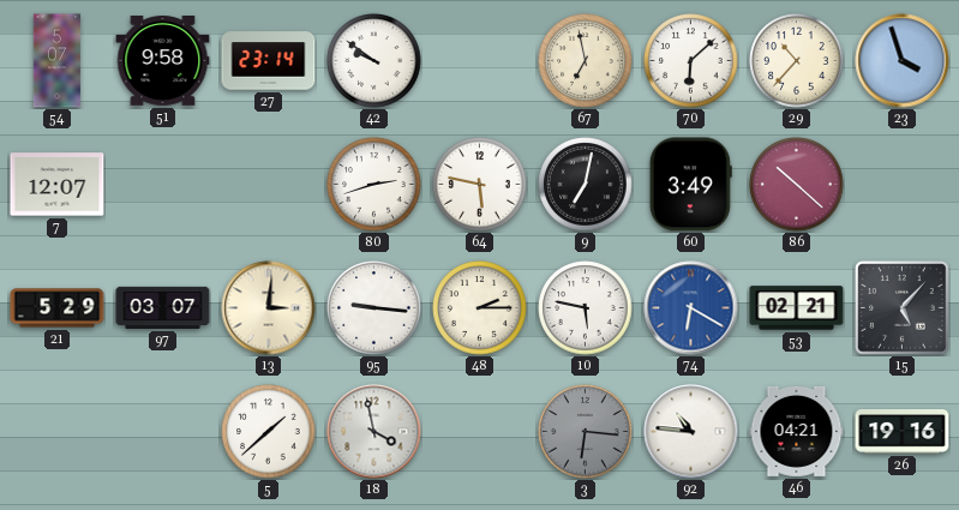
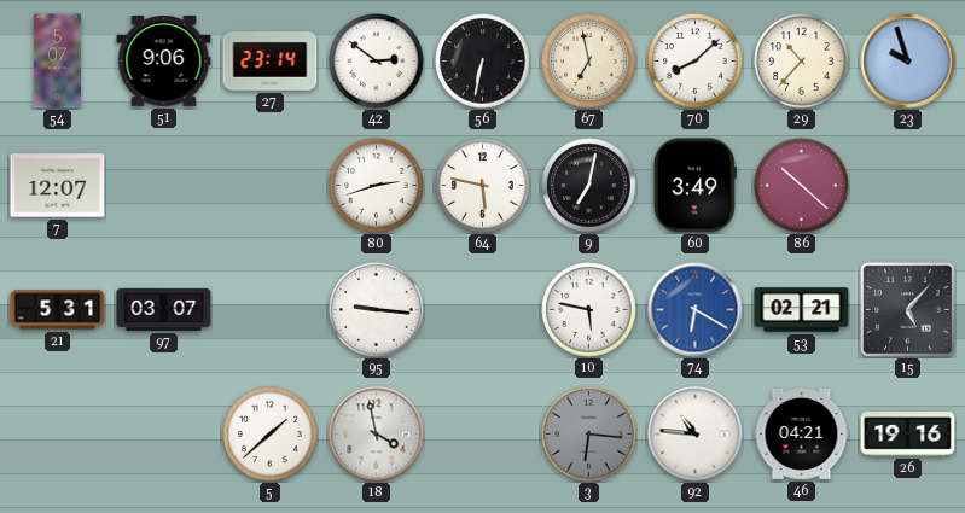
51: 9:58 -> 9:06 (164, 62)
42: 9:51 -> 2:51 (377, 62)
56: none -> 6:32 (483, 62)
70: 6:08 -> 8:08 (696, 62)
23: 3:57 -> 9:57 (908, 62)
21: 5:29 -> 5:31 (58, 310)
13: 3:01 -> none (269, 308)
48: 2:15 -> none (480, 308)
